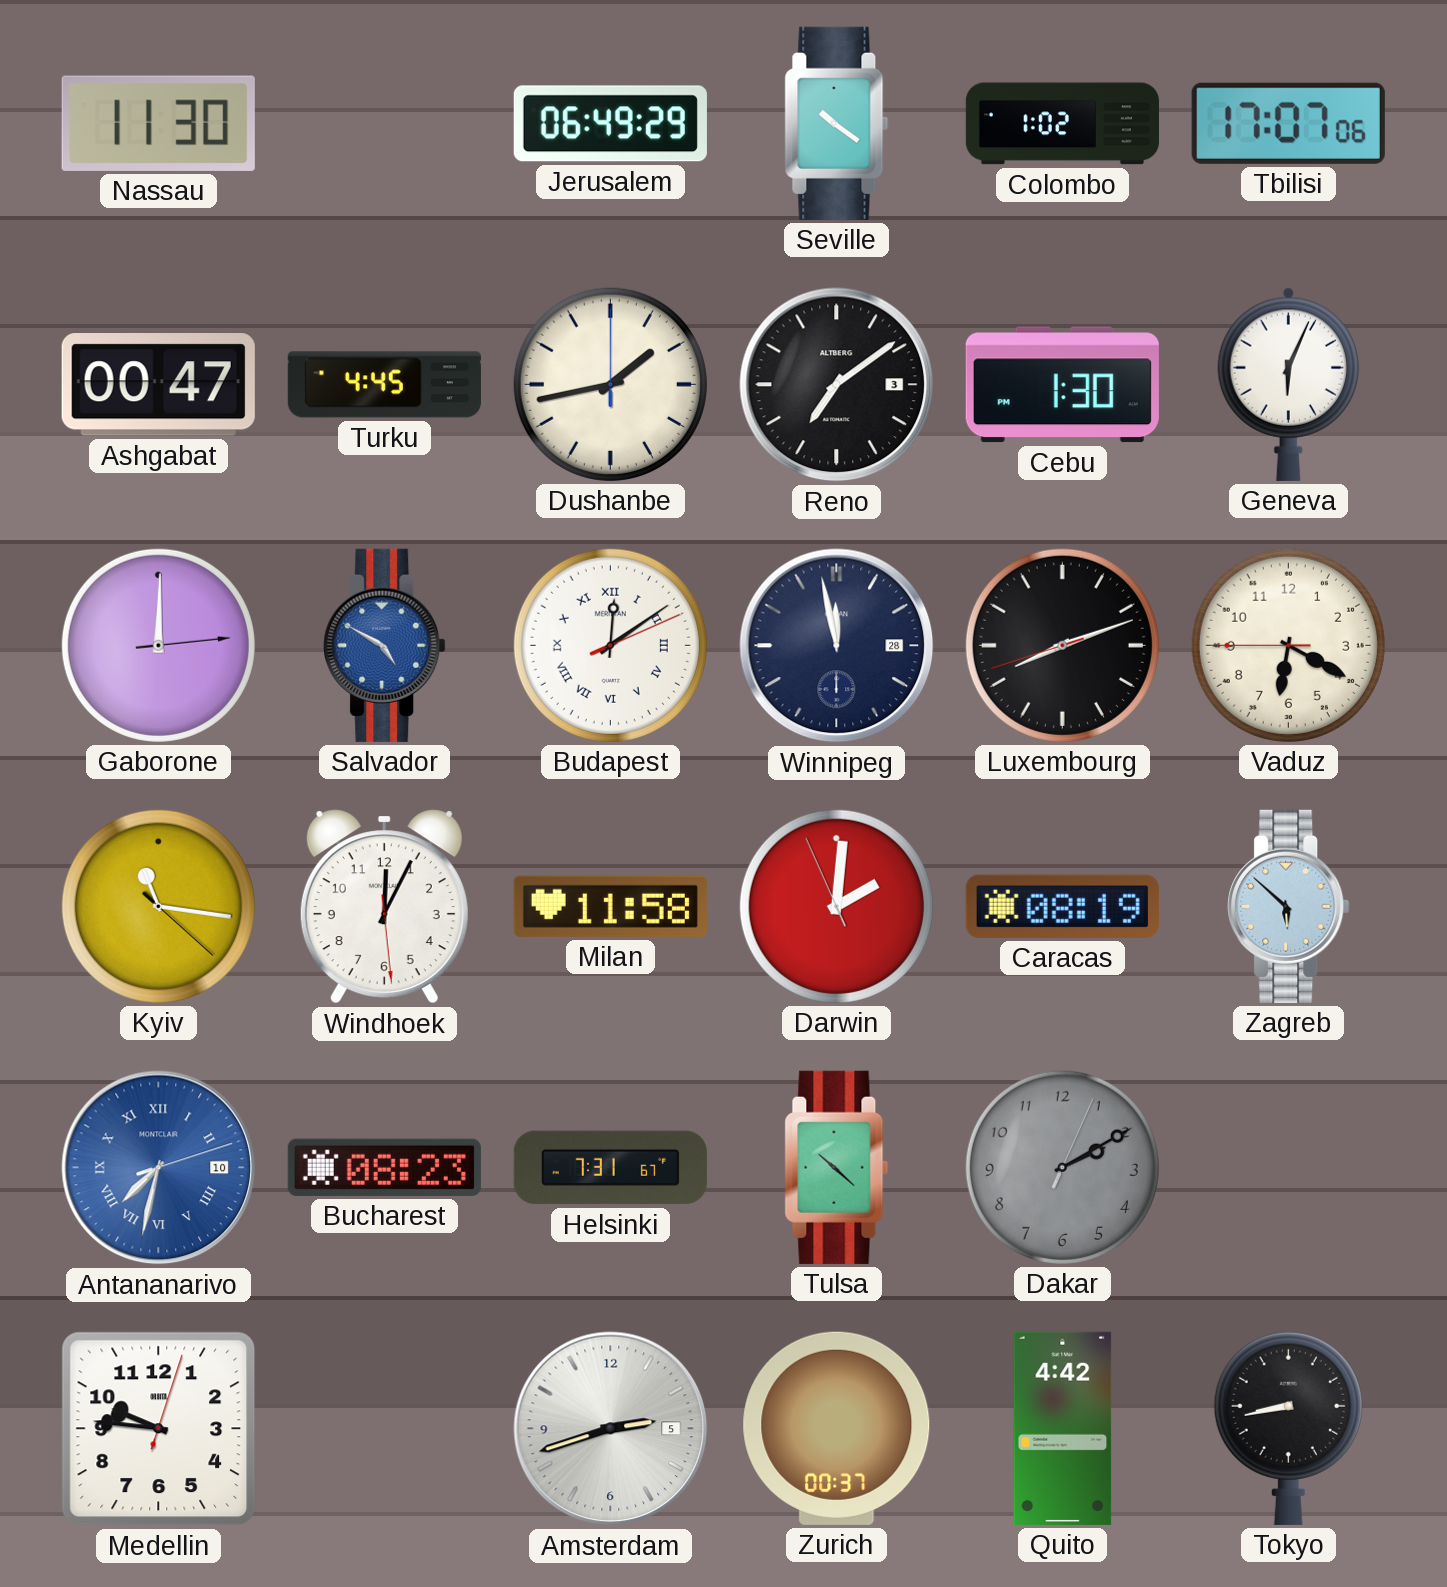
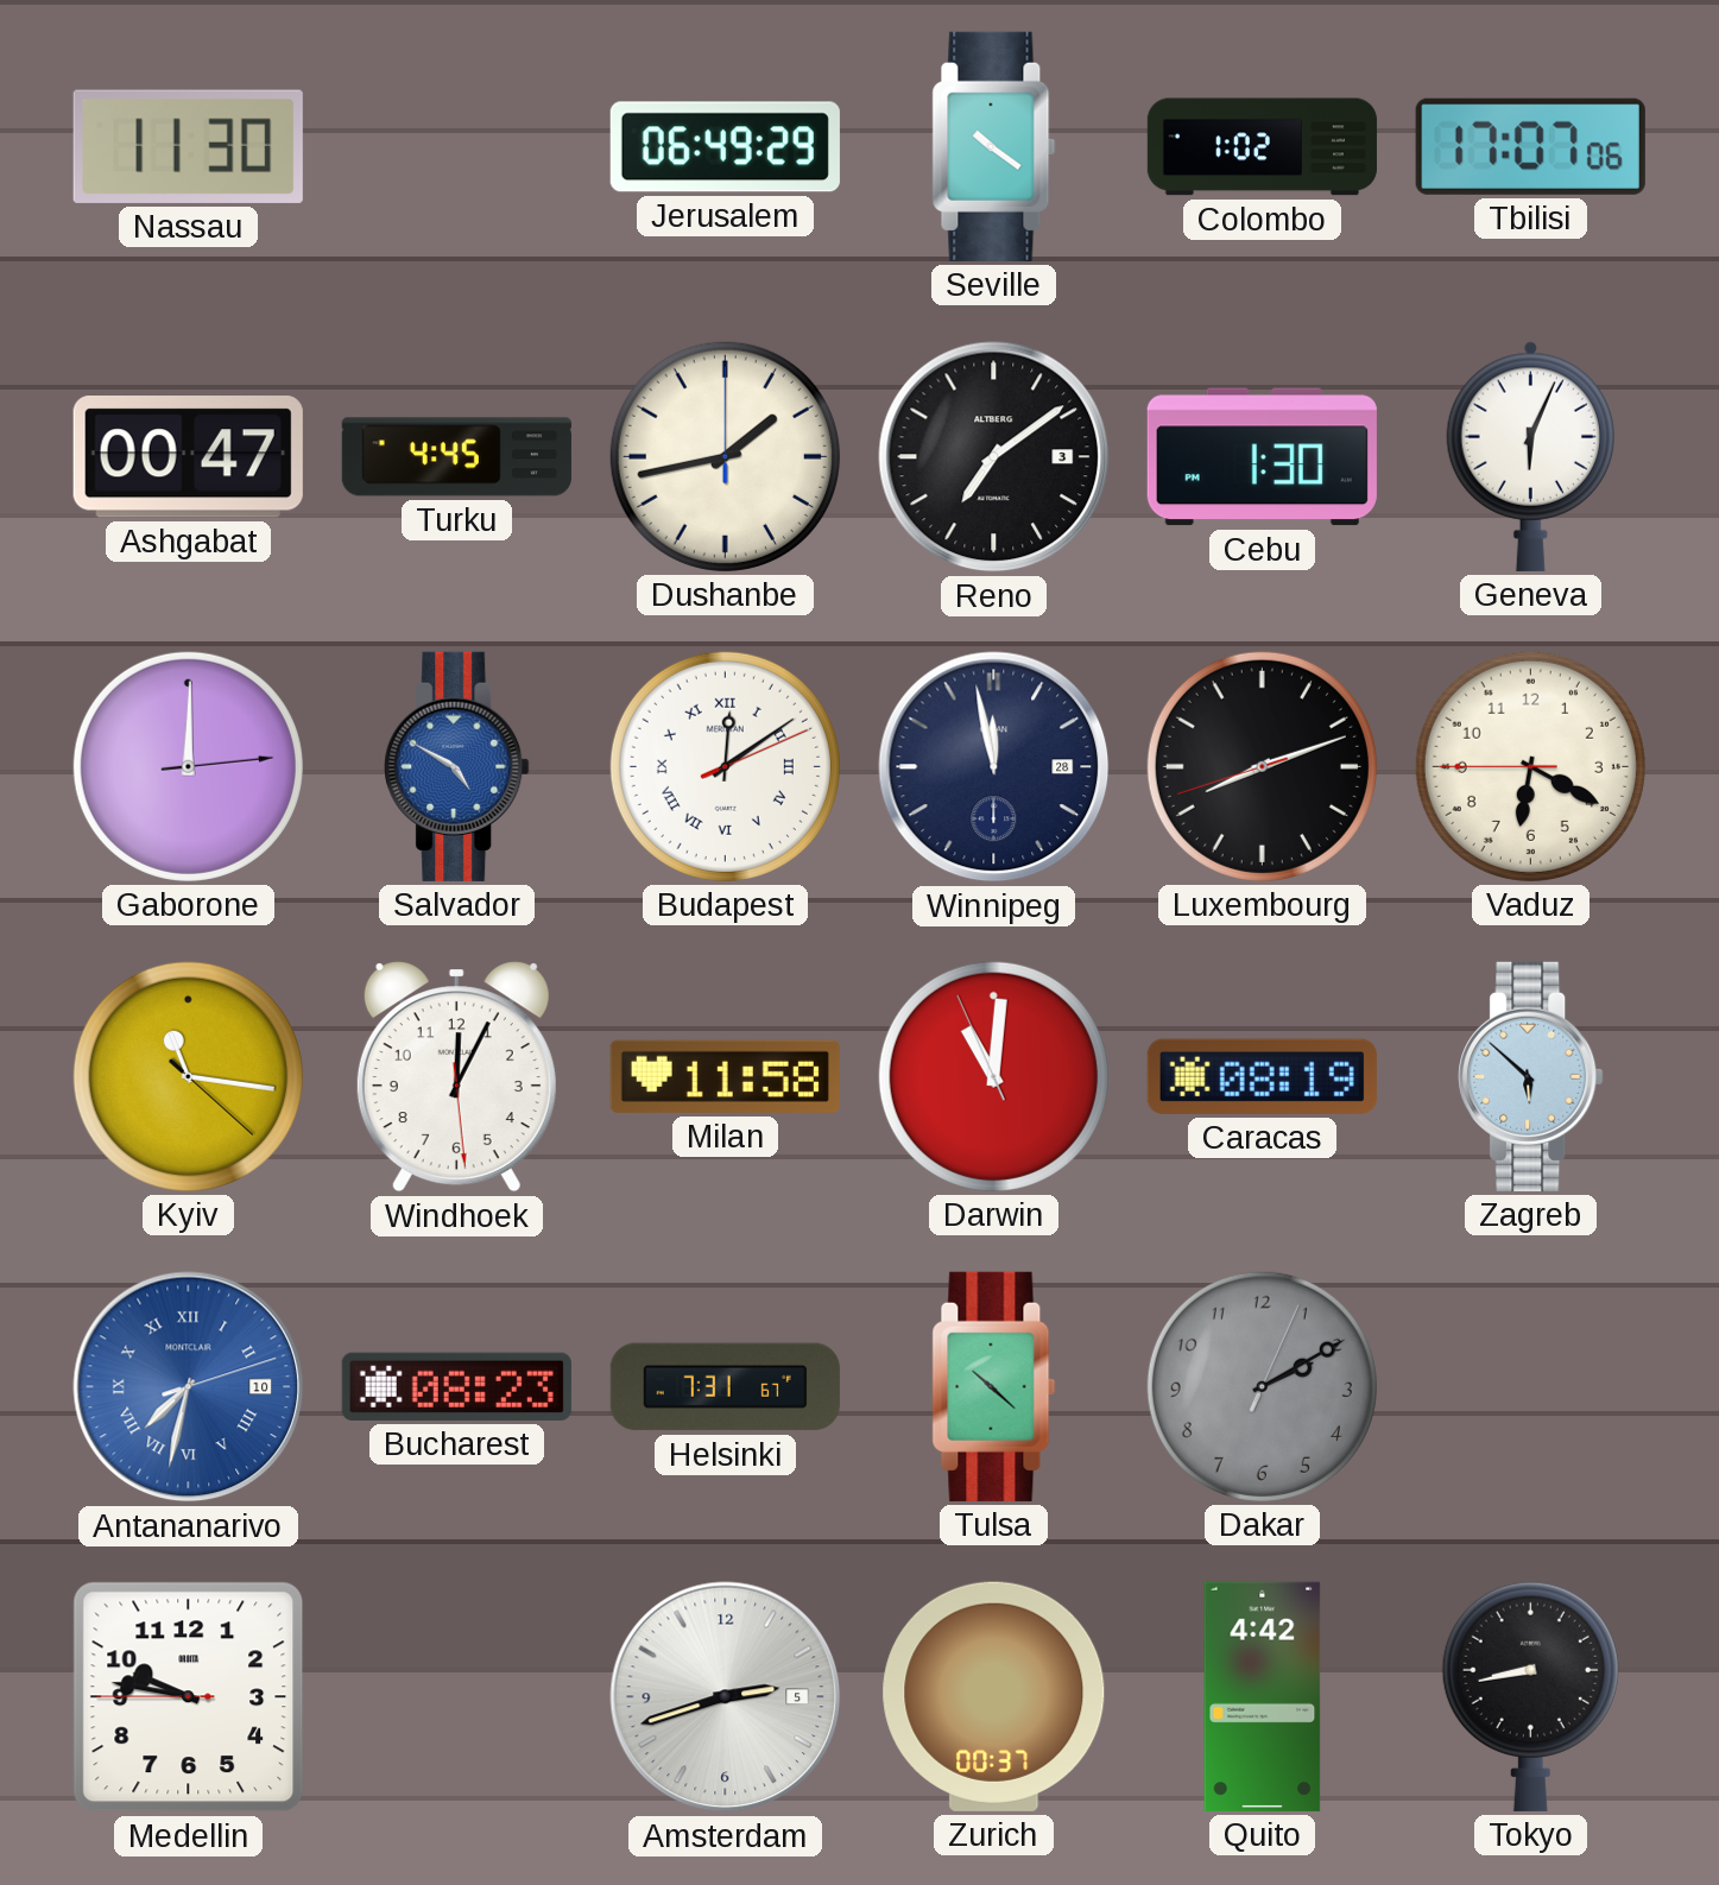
Darwin: 2:00 -> 11:00 (993, 1076)
Medellin: 9:46:03 -> 9:46:45 (189, 1697)
